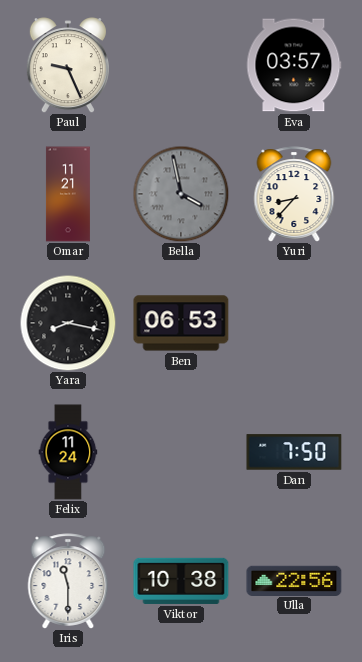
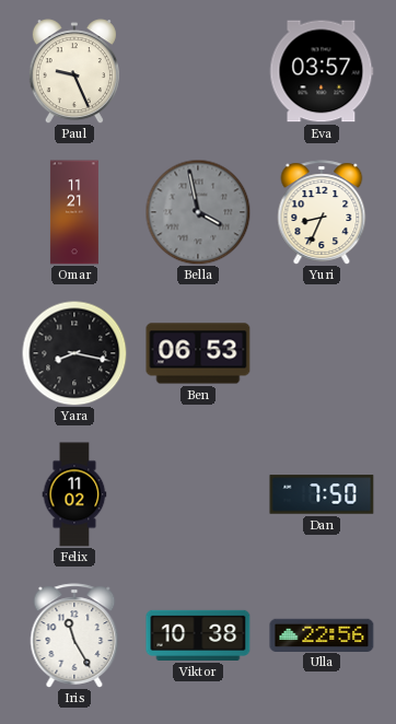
Yuri: 8:37 -> 8:34 (322, 212)
Felix: 11:24 -> 11:02 (74, 494)
Iris: 11:30 -> 11:25 (74, 635)
